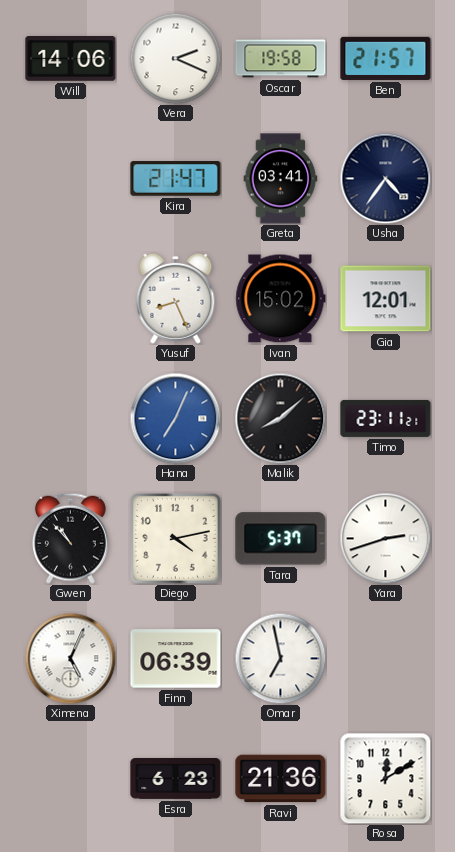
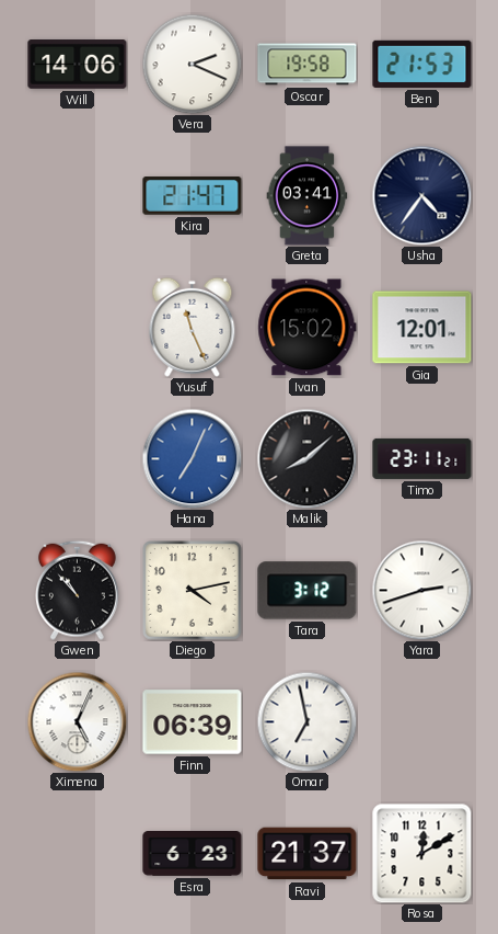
Ben: 21:57 -> 21:53 (422, 64)
Yusuf: 8:26 -> 11:26 (193, 327)
Tara: 5:37 -> 3:12 (308, 591)
Ravi: 21:36 -> 21:37 (308, 854)
